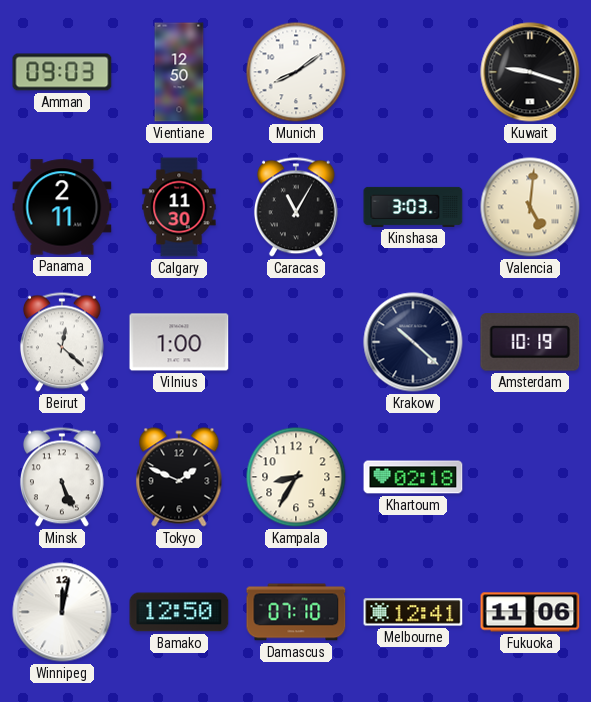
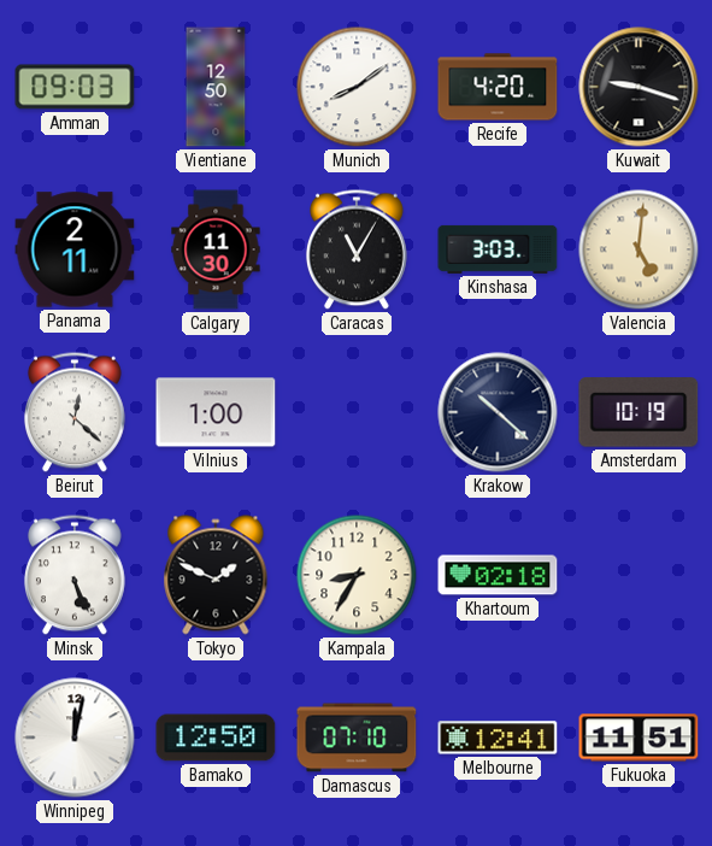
Recife: none -> 4:20 (498, 87)
Fukuoka: 11:06 -> 11:51 (639, 738)
